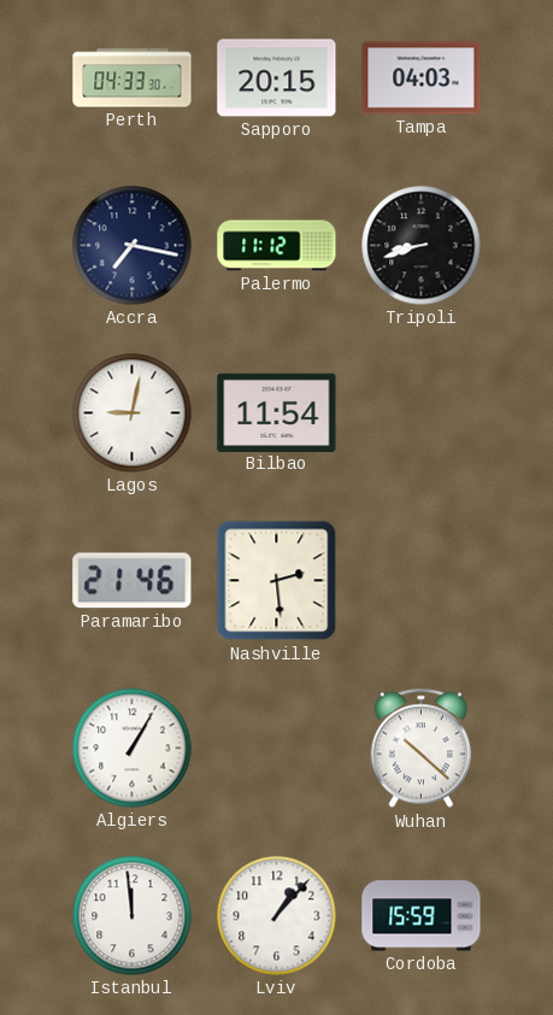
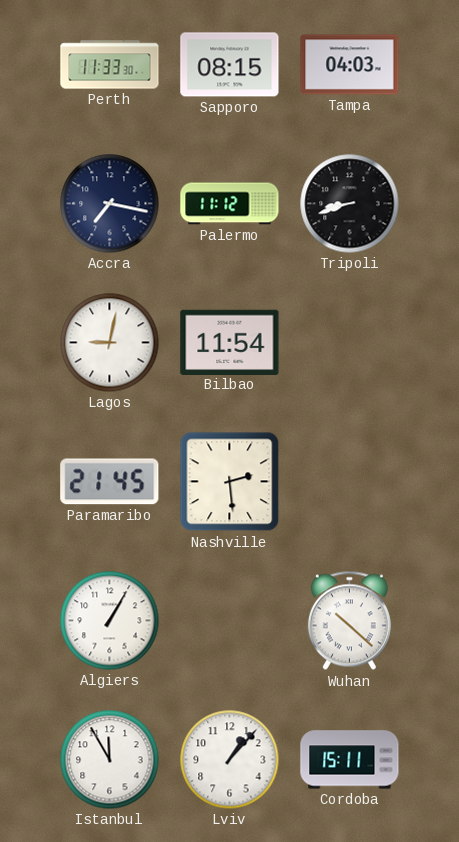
Perth: 04:33 -> 11:33 (110, 65)
Sapporo: 20:15 -> 08:15 (230, 65)
Paramaribo: 21:46 -> 21:45 (110, 482)
Istanbul: 11:59 -> 11:55 (110, 760)
Cordoba: 15:59 -> 15:11 (350, 760)
